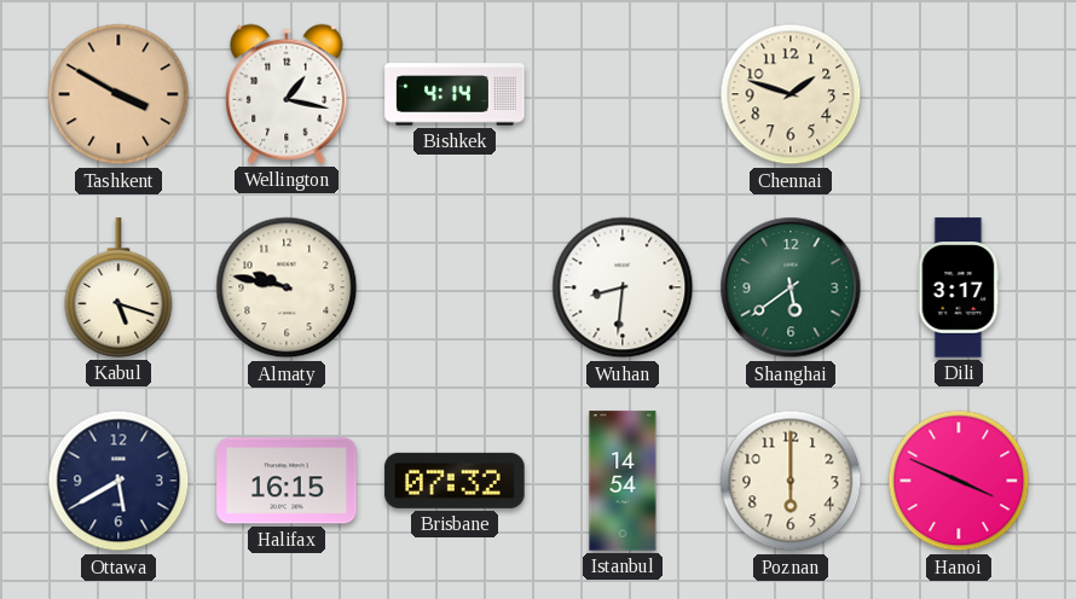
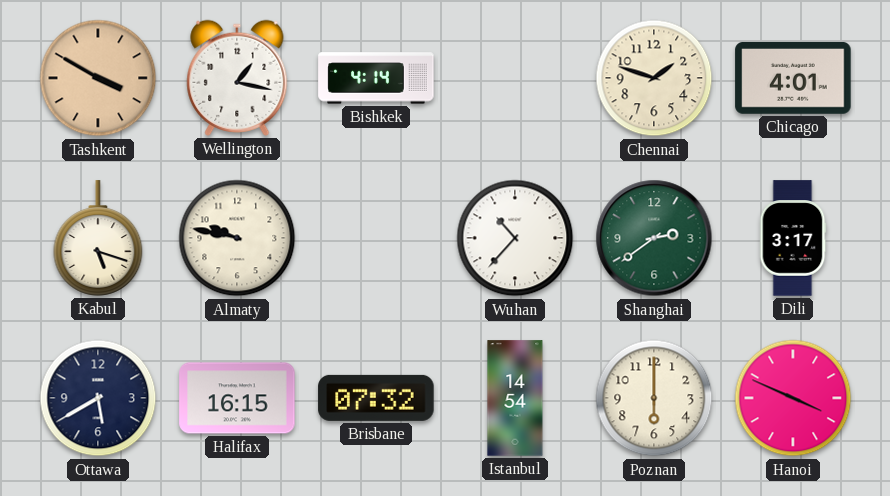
Chicago: none -> 4:01 (793, 78)
Wuhan: 8:31 -> 10:37 (515, 238)
Shanghai: 5:39 -> 2:39 (654, 238)
